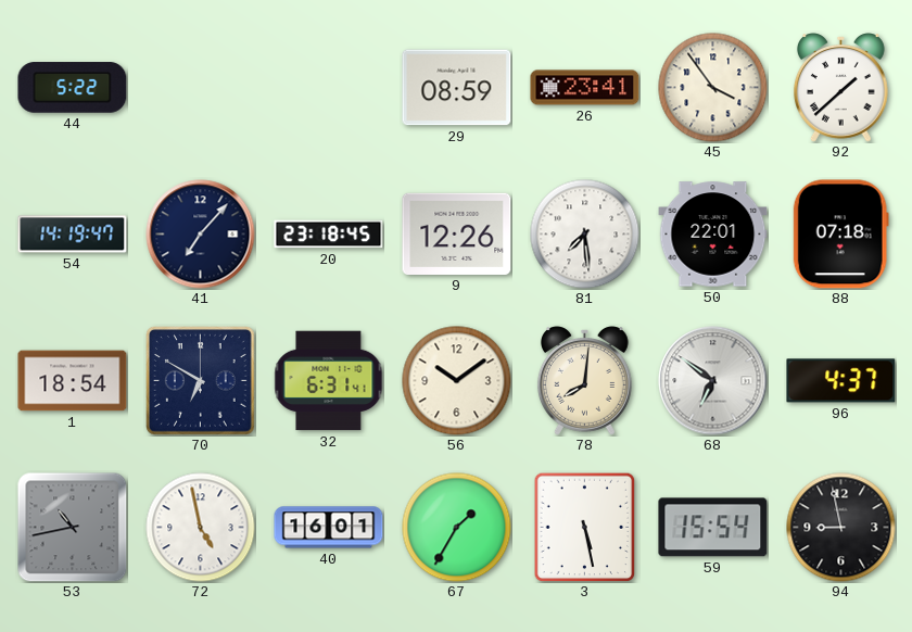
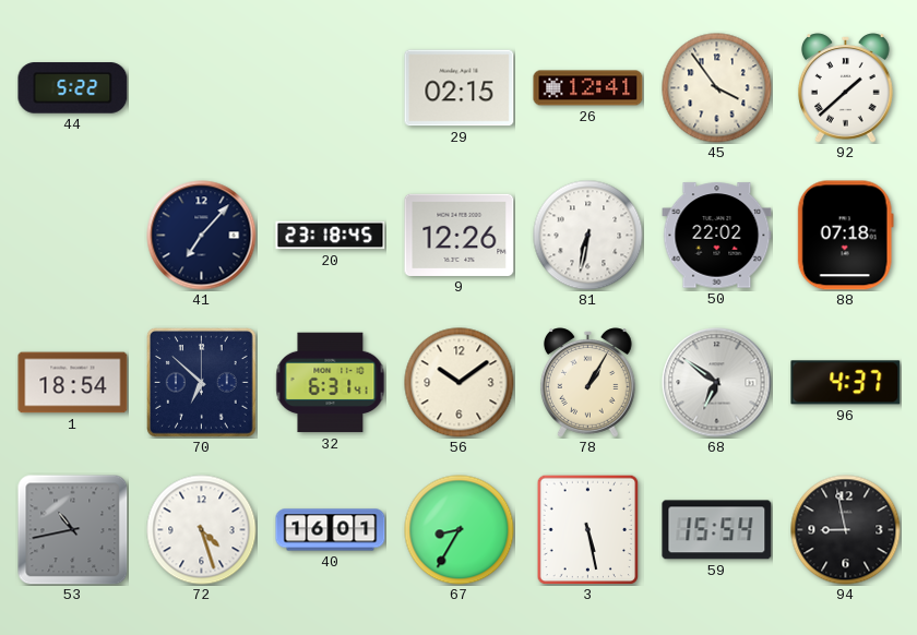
29: 08:59 -> 02:15 (460, 88)
26: 23:41 -> 12:41 (588, 88)
54: 14:19 -> none (73, 235)
81: 7:29 -> 6:32 (588, 236)
50: 22:01 -> 22:02 (717, 236)
70: 6:50 -> 6:52 (202, 383)
78: 8:01 -> 1:05 (587, 383)
72: 4:58 -> 4:27 (202, 530)
67: 1:35 -> 8:35 (460, 530)
